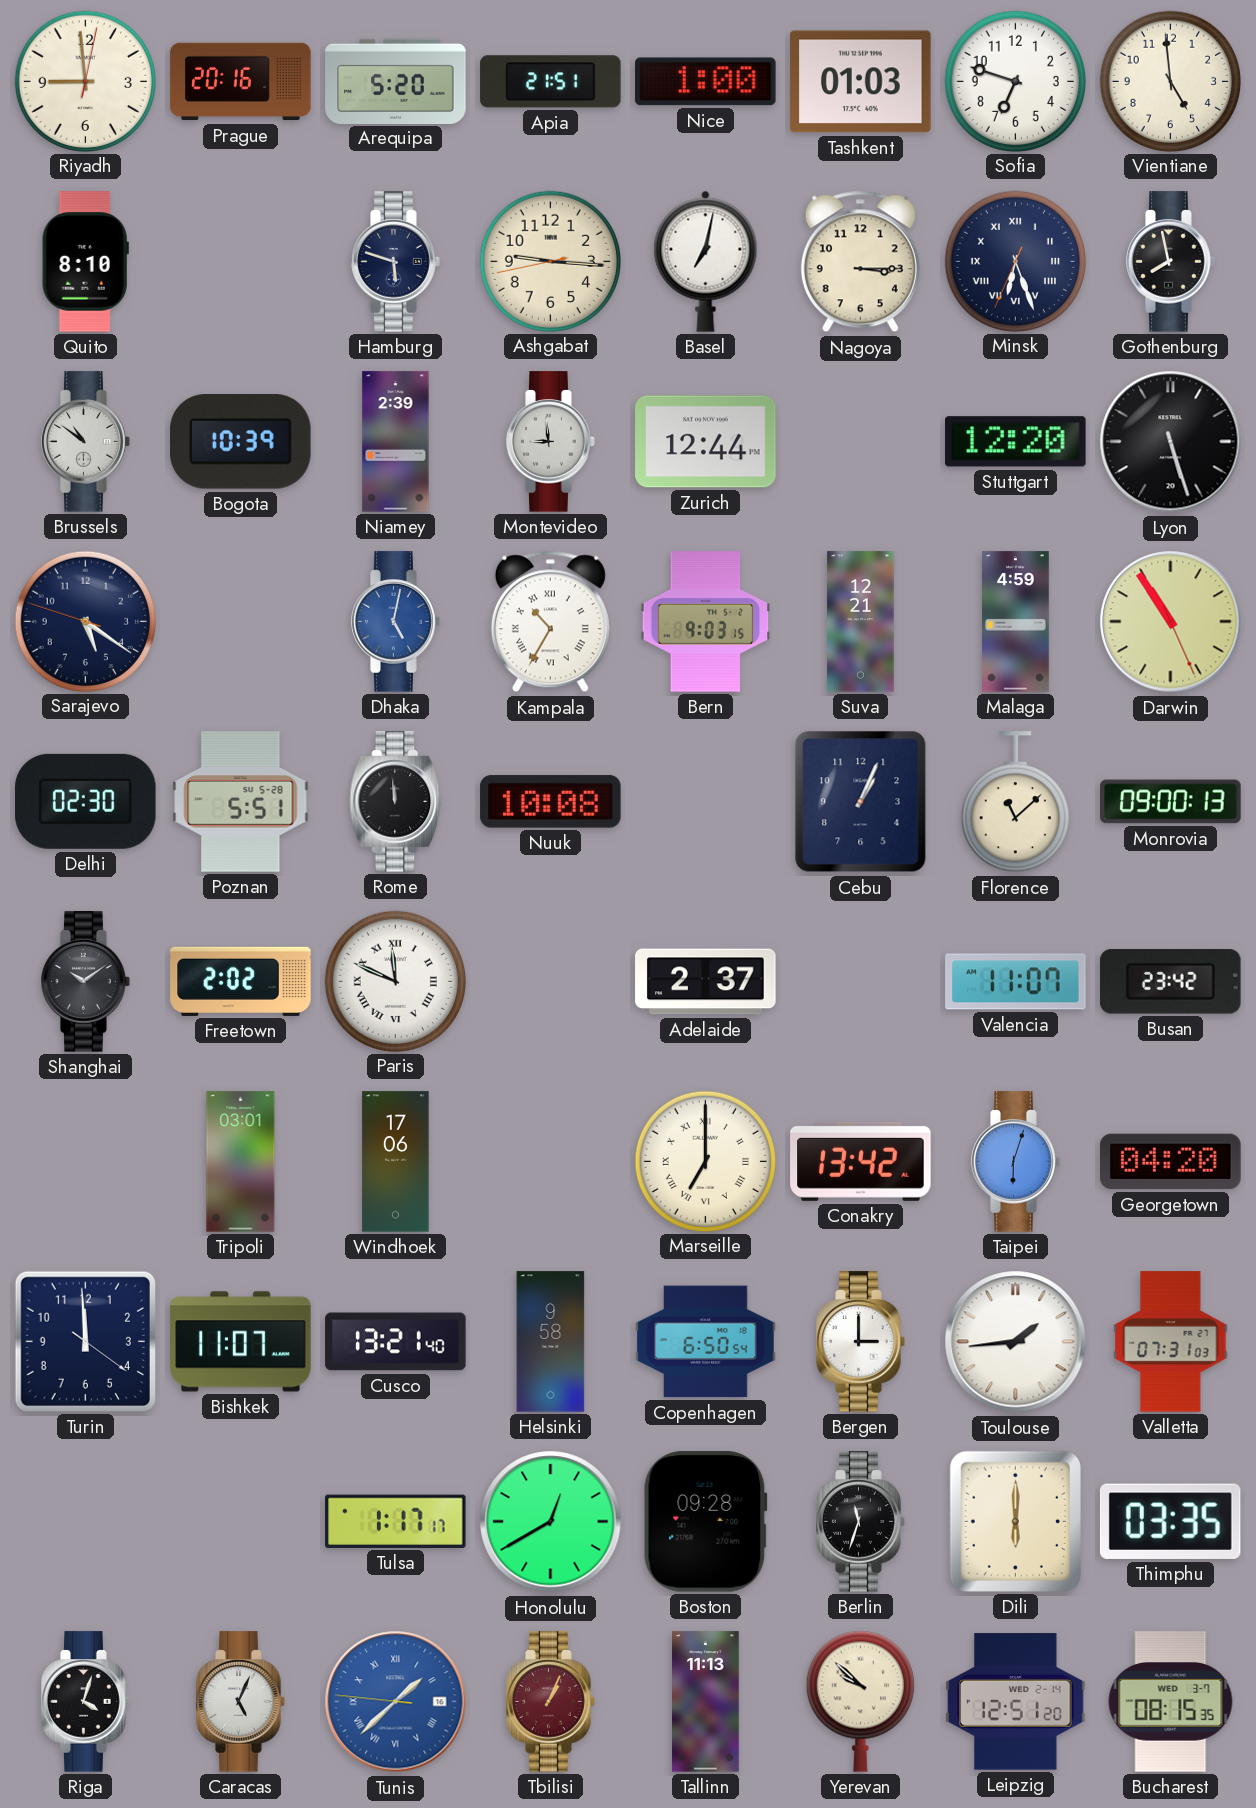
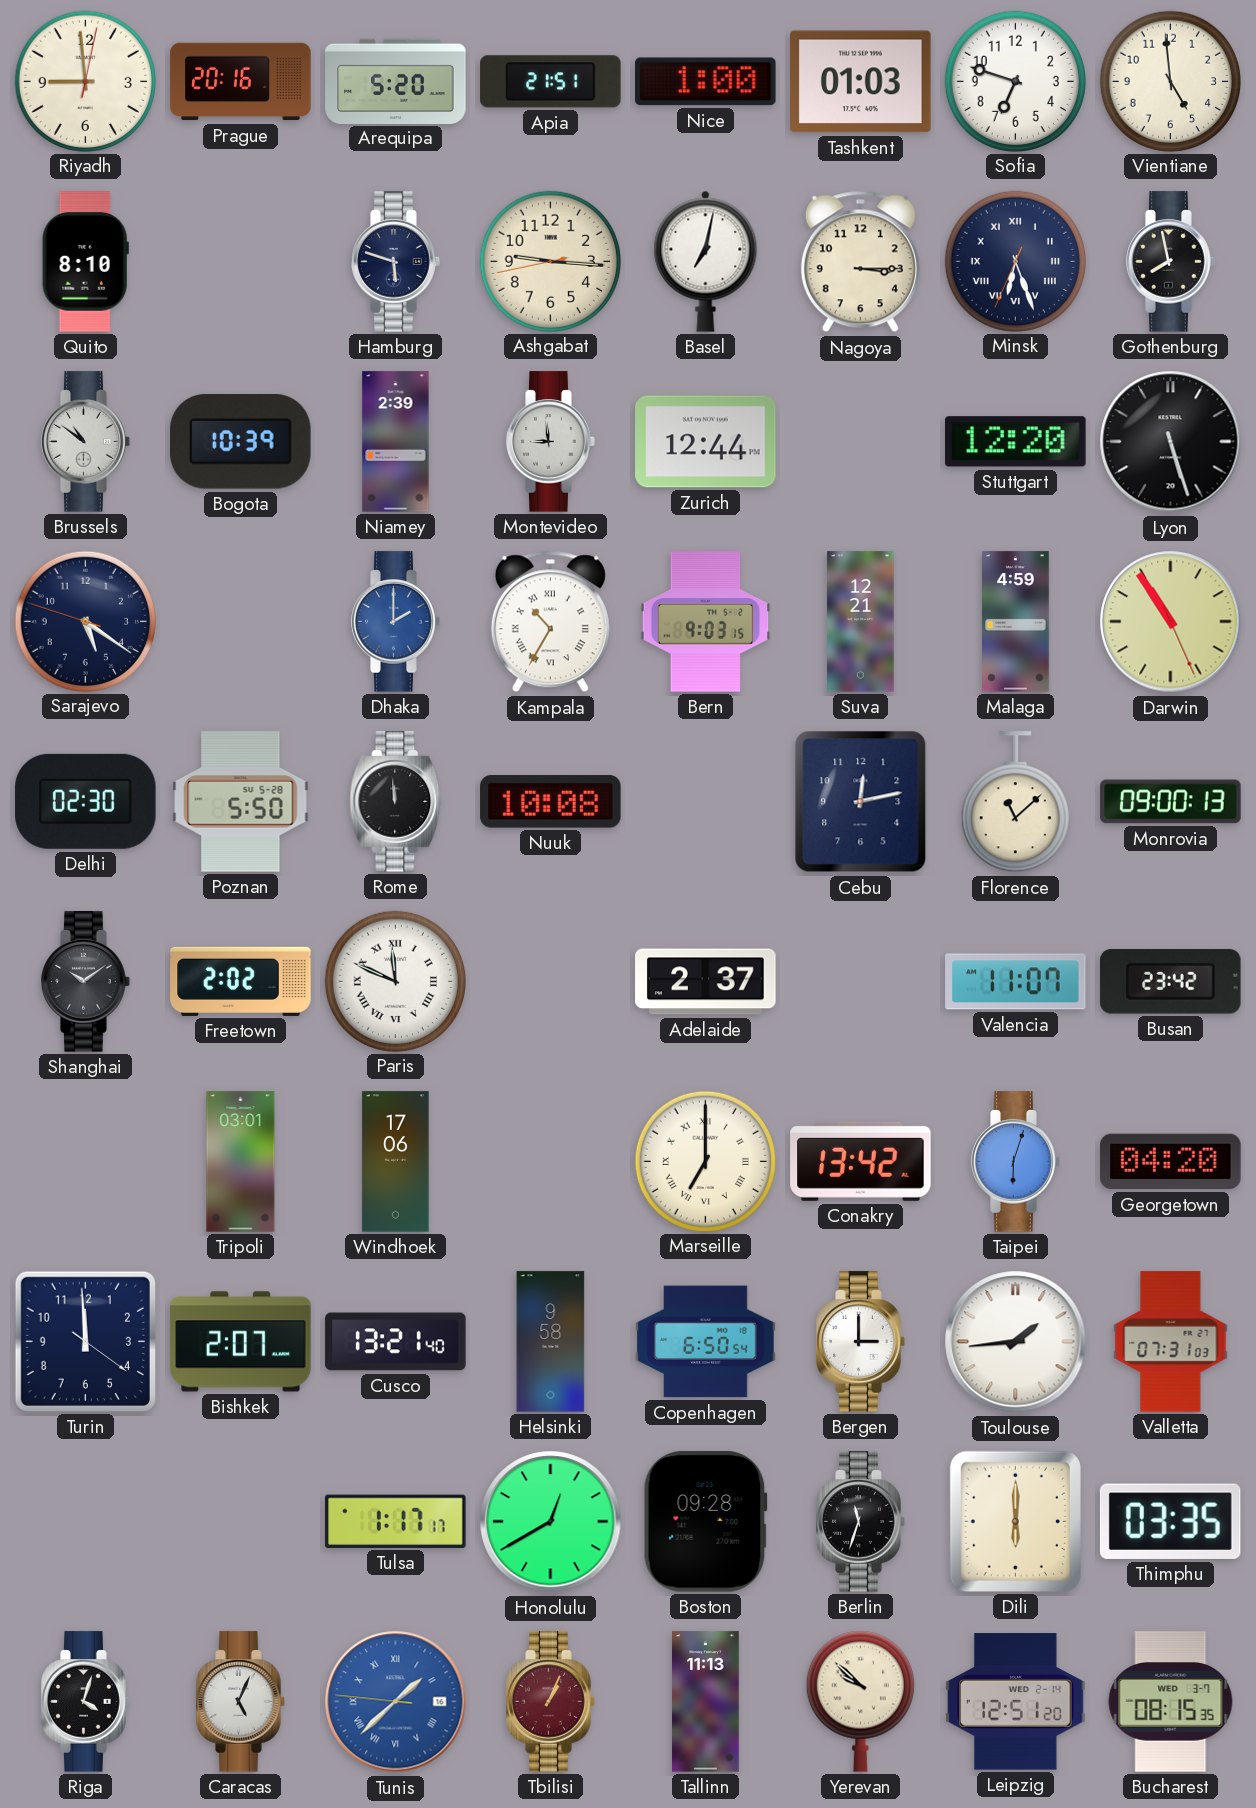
Dhaka: 5:02 -> 2:00 (396, 622)
Poznan: 5:51 -> 5:50 (241, 802)
Cebu: 1:04 -> 12:13 (861, 802)
Bishkek: 11:07 -> 2:07 (241, 1342)
